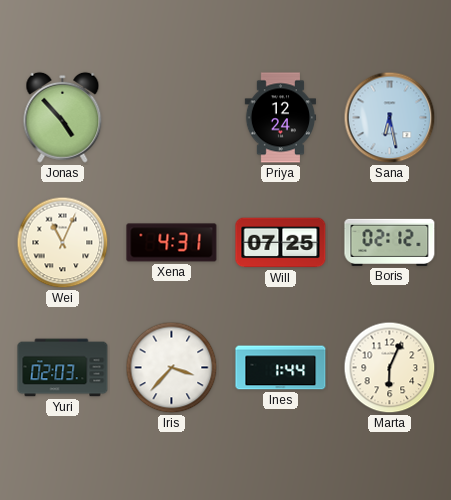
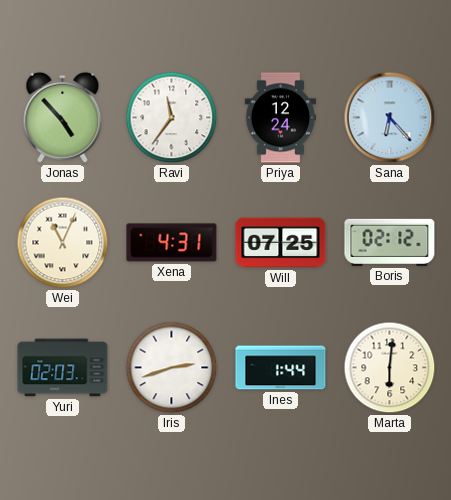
Ravi: none -> 11:36 (172, 118)
Sana: 6:28 -> 6:23 (390, 118)
Iris: 3:37 -> 2:42 (172, 368)
Marta: 6:04 -> 6:01 (390, 368)
